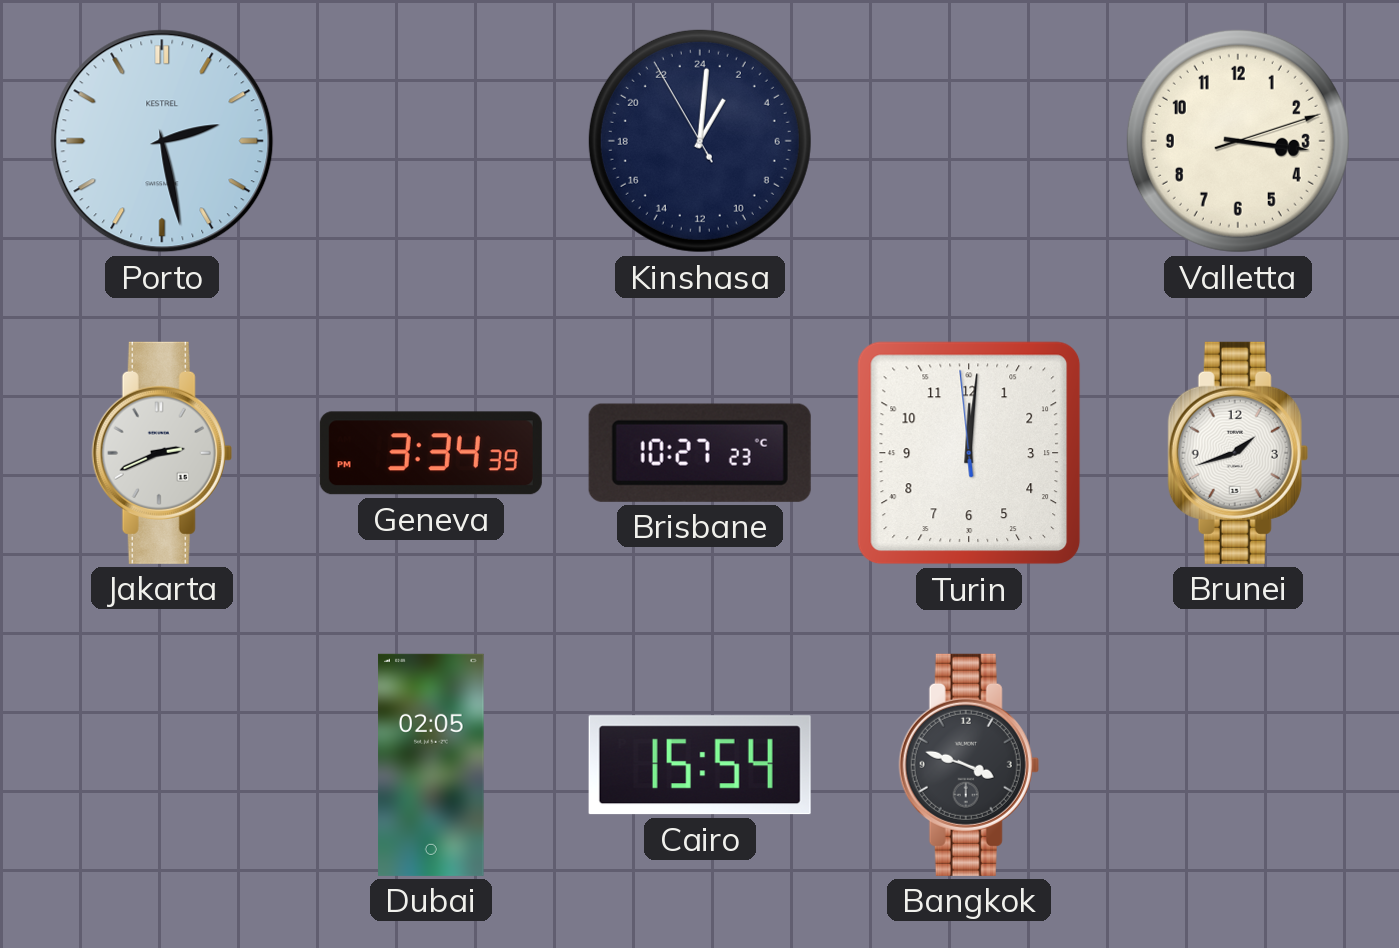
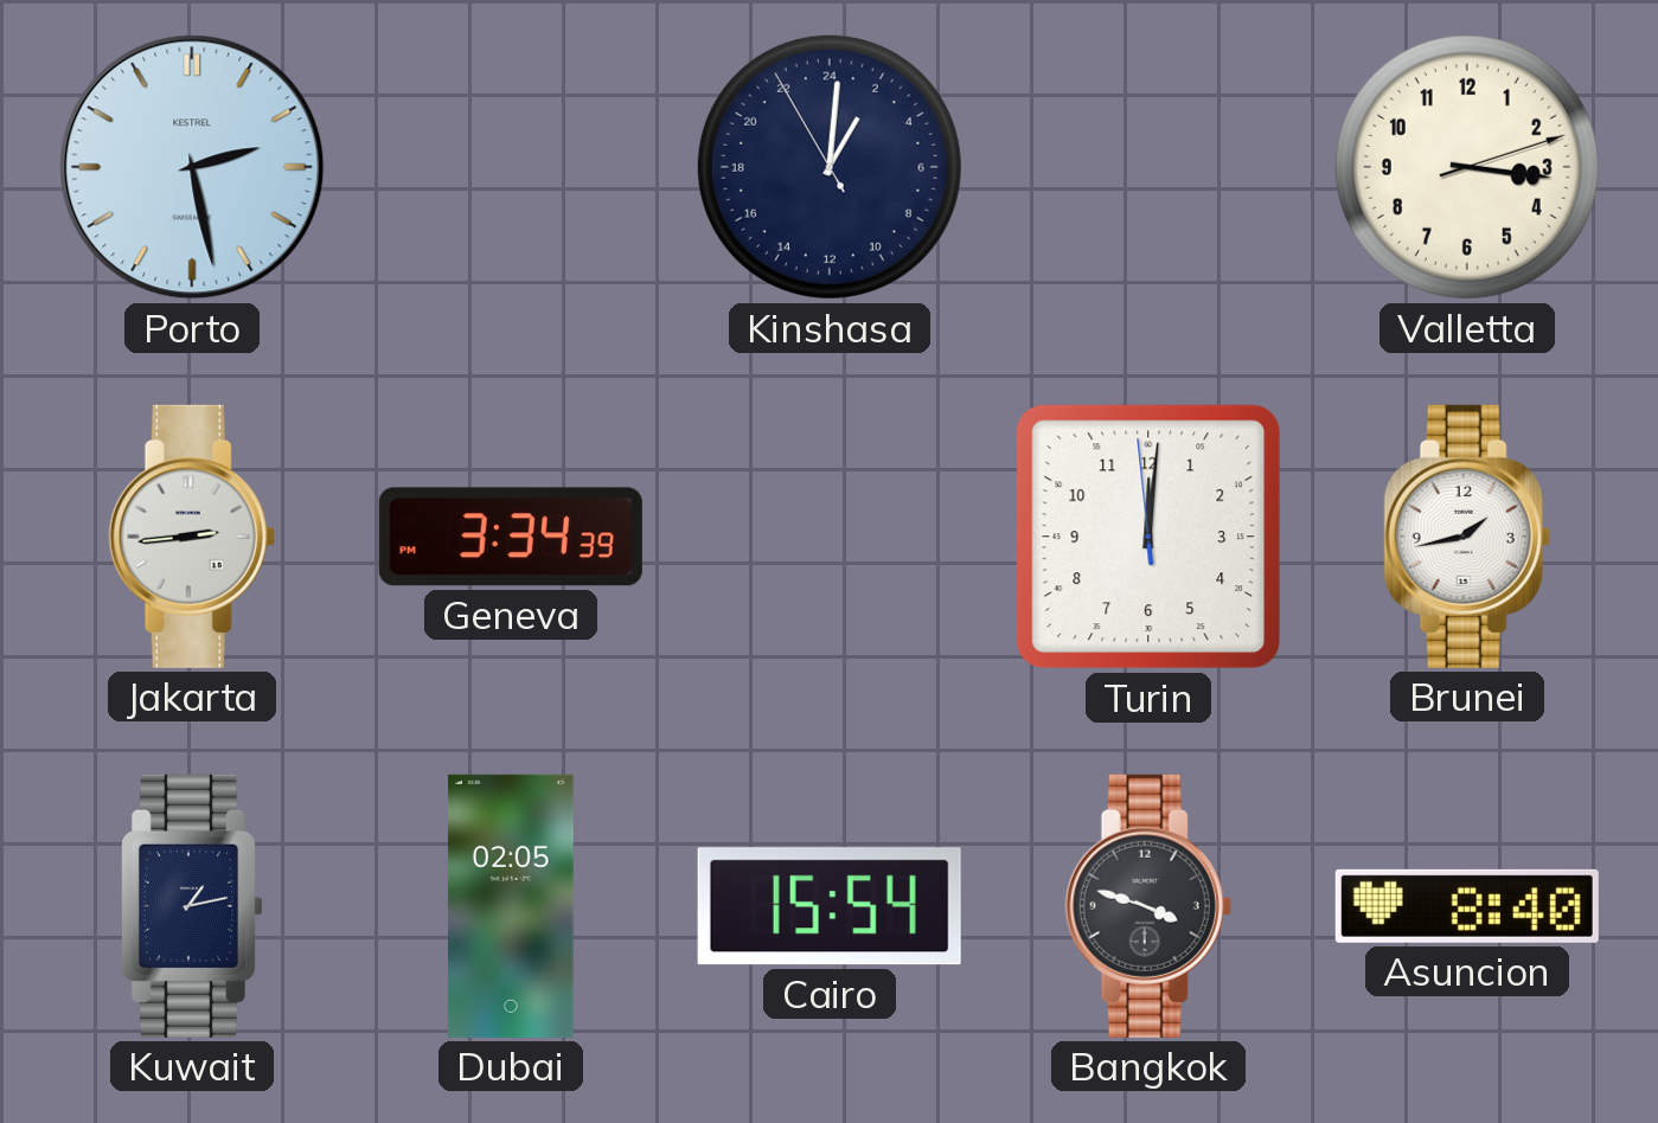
Jakarta: 2:41 -> 2:44 (192, 537)
Brisbane: 10:27 -> none (700, 453)
Brunei: 1:42 -> 1:43 (1467, 537)
Kuwait: none -> 1:13 (191, 906)
Asuncion: none -> 8:40 (1467, 906)
